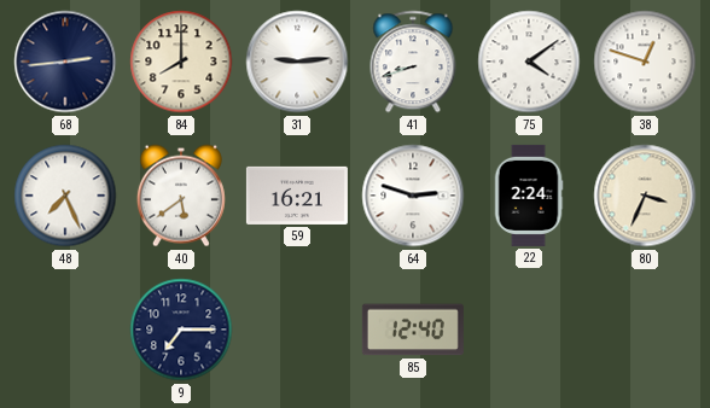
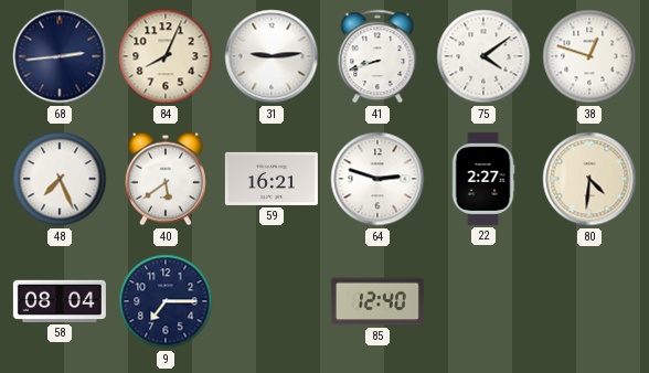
84: 8:00 -> 8:04 (166, 56)
22: 2:24 -> 2:27 (483, 179)
80: 3:34 -> 4:31 (589, 179)
58: none -> 08:04 (60, 301)
